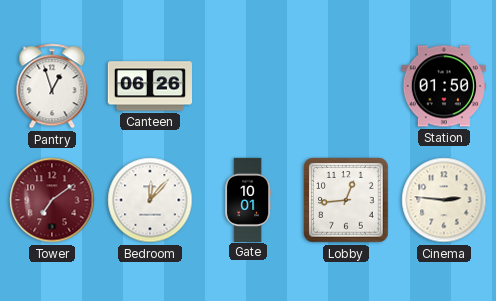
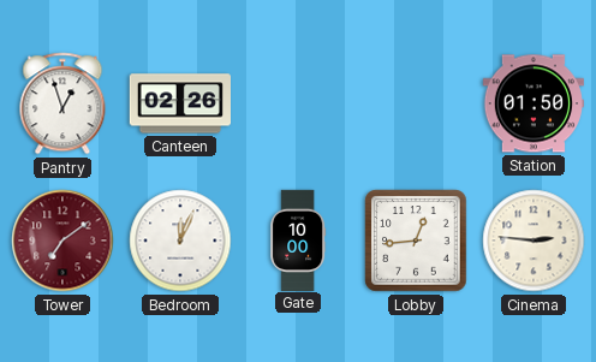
Canteen: 06:26 -> 02:26 (179, 103)
Bedroom: 12:07 -> 12:04 (180, 241)
Gate: 10:01 -> 10:00 (298, 239)
